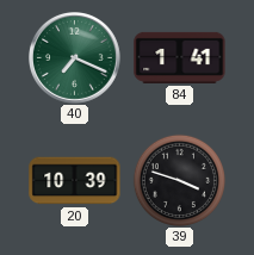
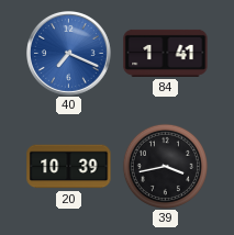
40 dial: green -> blue (69, 54)
39: 3:48 -> 3:43 (165, 166)
